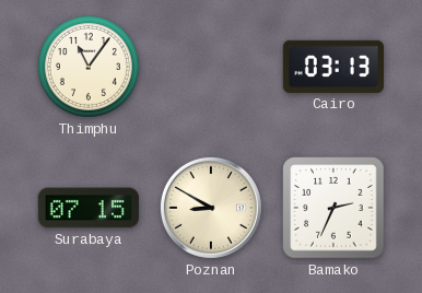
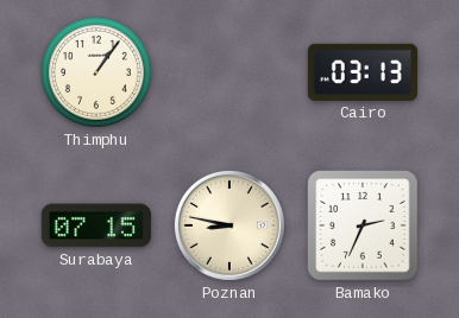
Thimphu: 11:06 -> 1:06 (96, 72)
Poznan: 8:50 -> 8:47 (229, 225)
